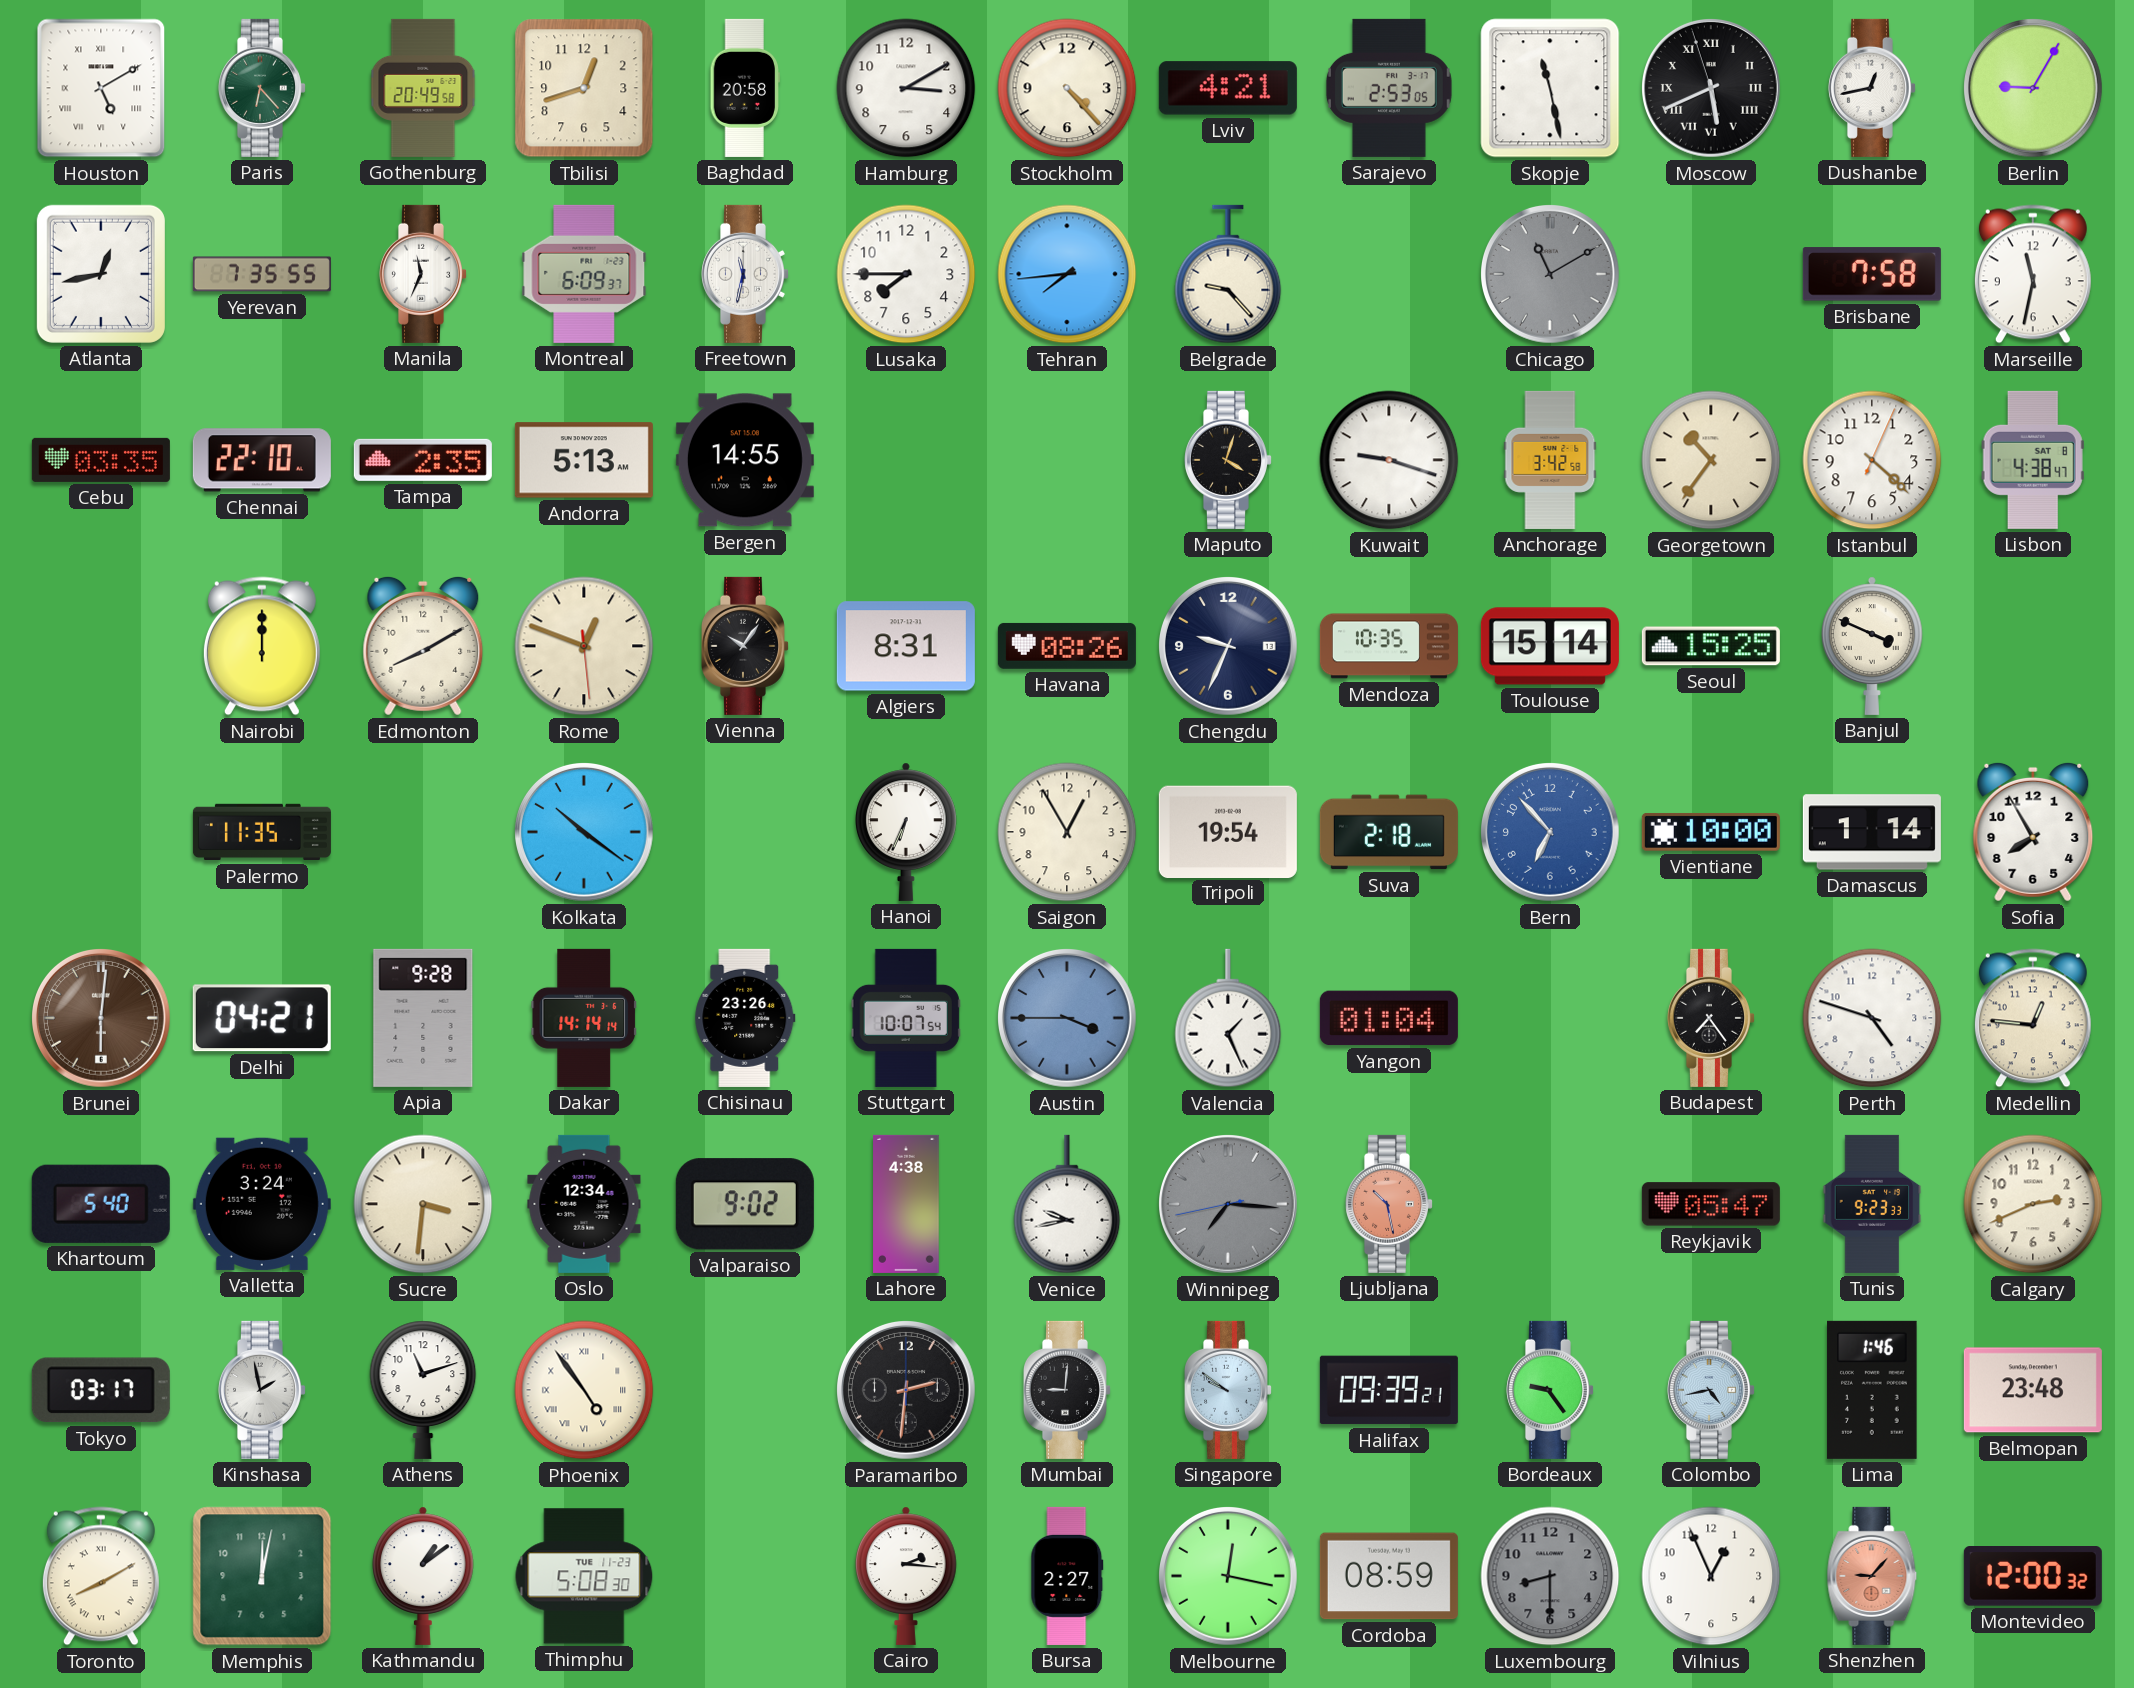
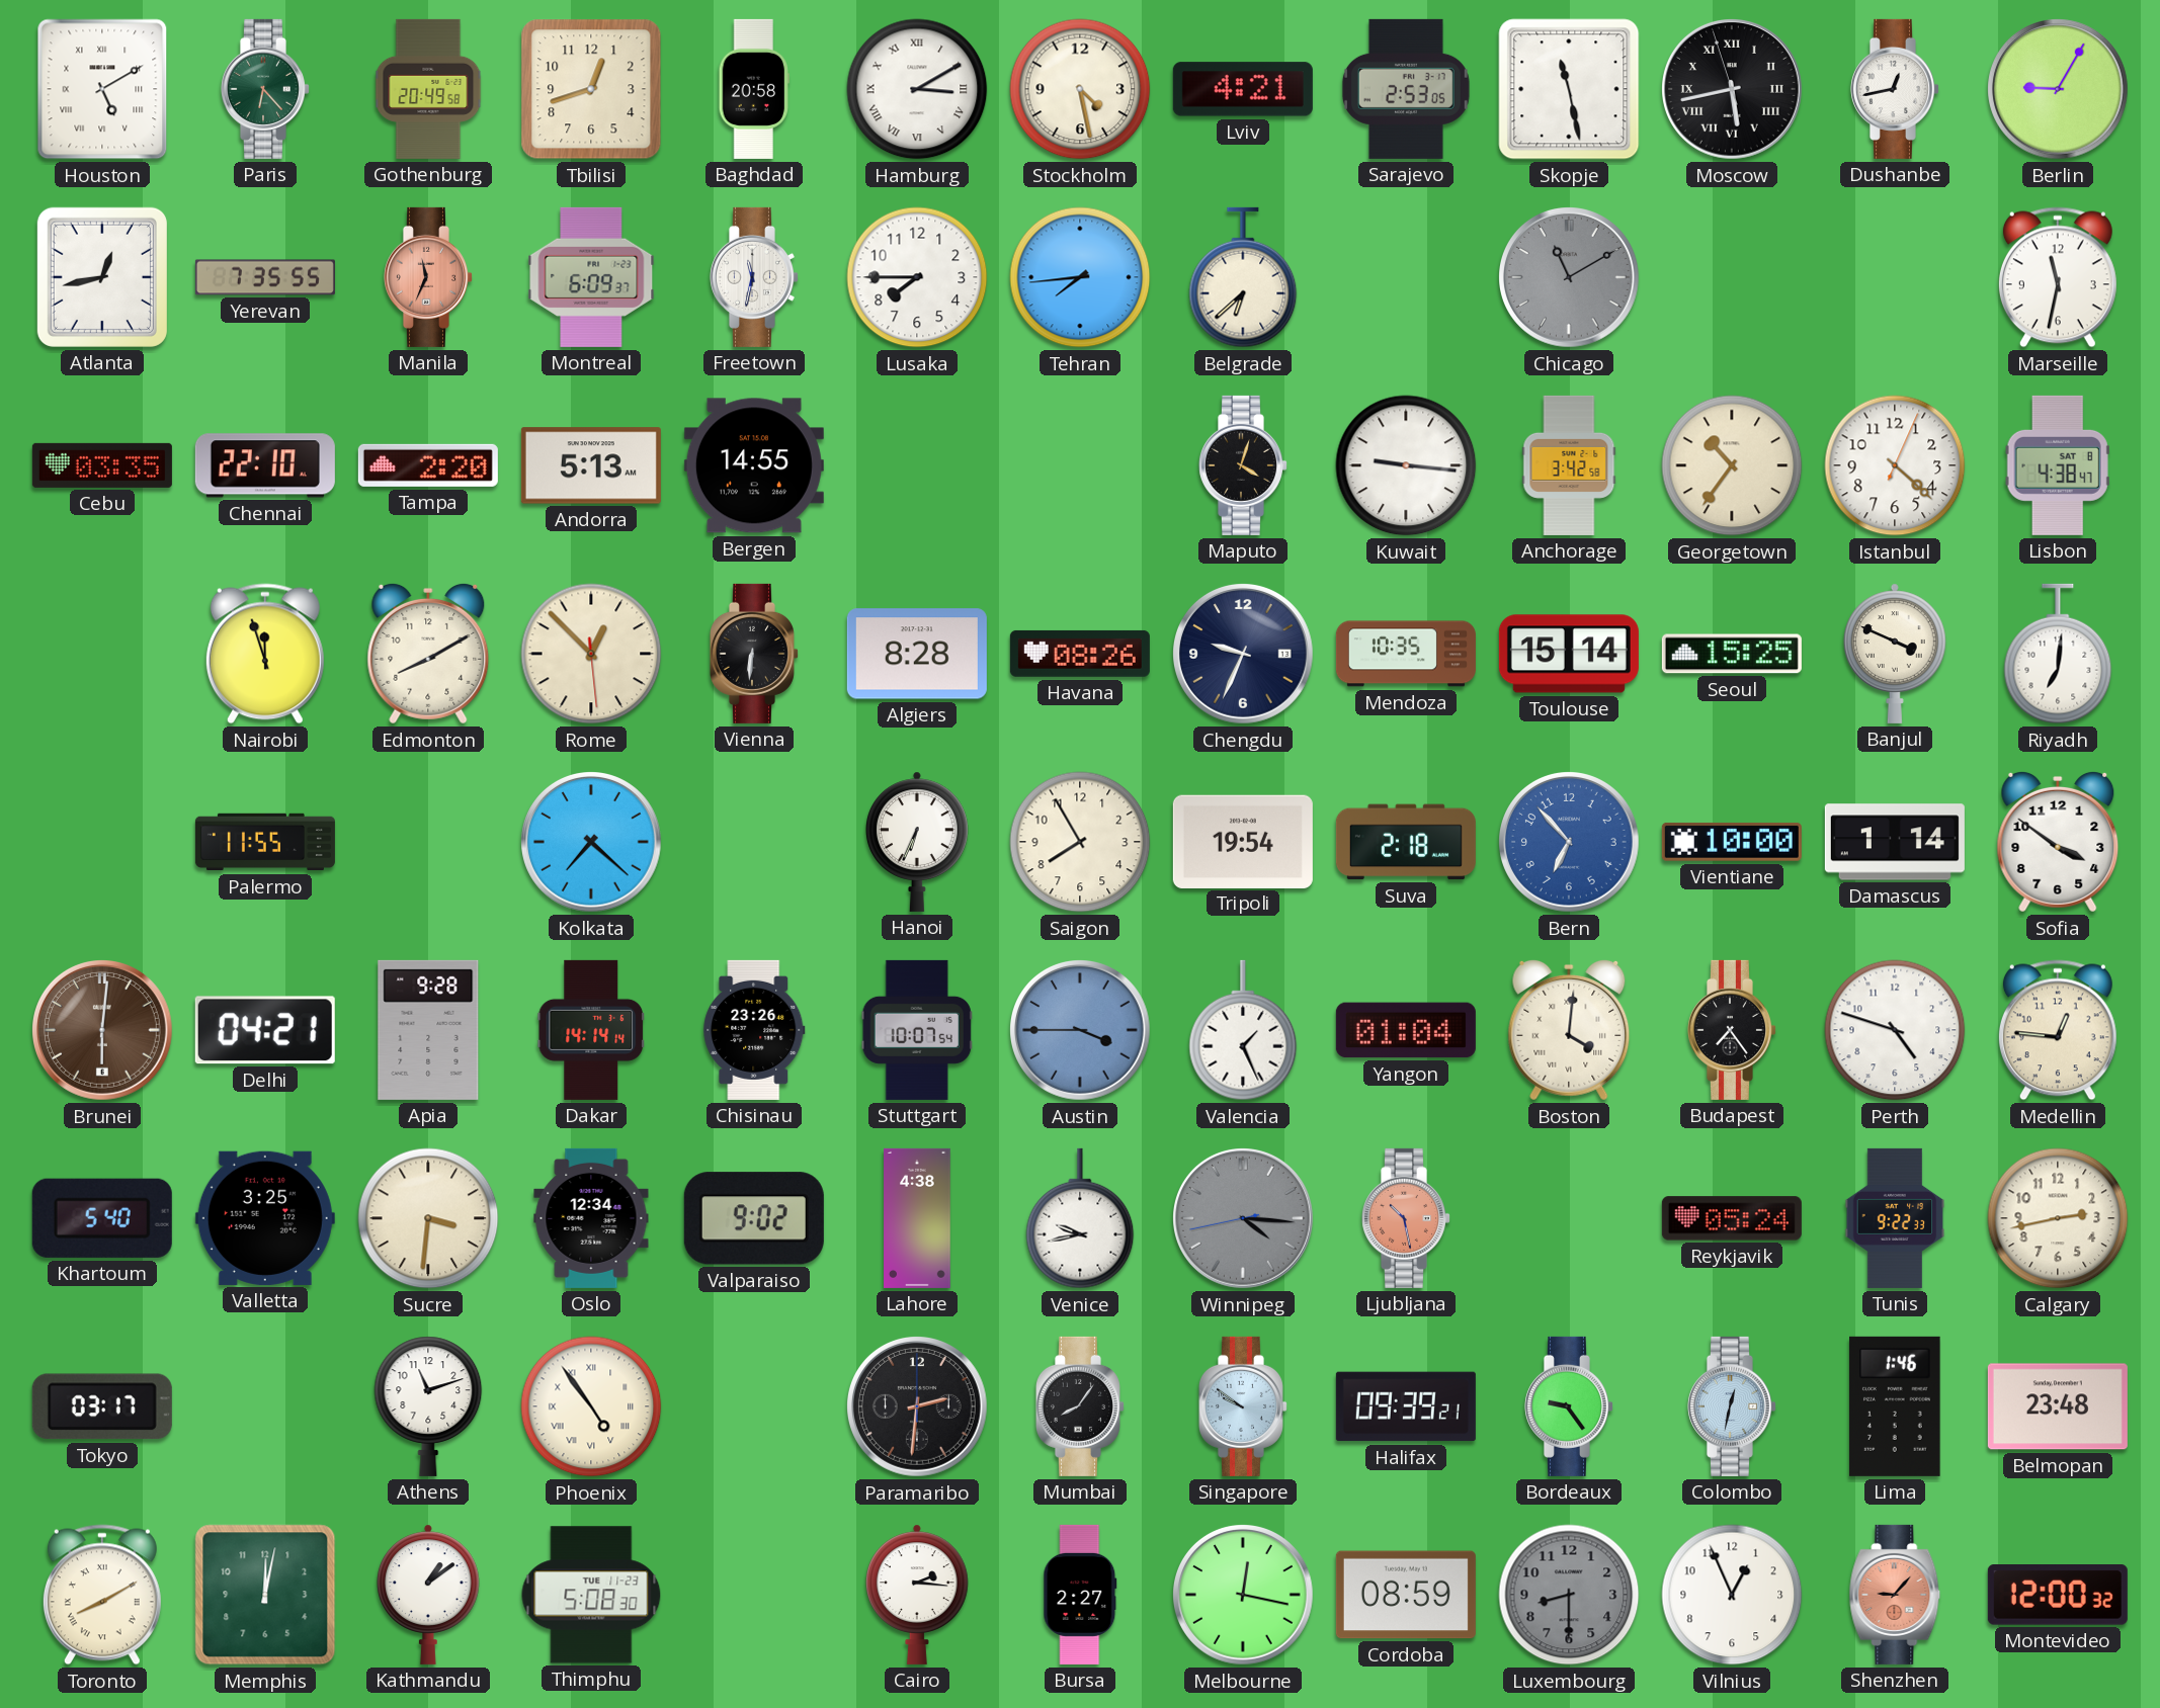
Hamburg numerals: Arabic -> Roman (917, 89)
Stockholm: 4:23 -> 4:28 (1080, 89)
Moscow: 5:40 -> 5:42 (1733, 90)
Manila dial: white -> salmon (428, 277)
Belgrade: 9:23 -> 6:38 (1243, 277)
Brisbane: 7:58 -> none (1872, 274)
Tampa: 2:35 -> 2:20 (428, 465)
Kuwait: 9:18 -> 9:16 (1406, 465)
Nairobi: 12:00 -> 11:57 (265, 654)
Rome: 12:48 -> 12:52 (591, 654)
Vienna: 10:06 -> 6:31 (754, 654)
Algiers: 8:31 -> 8:28 (917, 654)
Riyadh: none -> 7:01 (2058, 654)
Palermo: 11:35 -> 11:55 (265, 842)
Kolkata: 10:21 -> 7:22 (592, 843)
Saigon: 12:55 -> 7:55 (1080, 842)
Sofia: 7:55 -> 3:51 (2058, 842)
Boston: none -> 4:01 (1569, 1030)
Valletta: 3:24 -> 3:25 (265, 1218)
Winnipeg: 7:15 -> 4:15 (1244, 1219)
Reykjavik: 05:47 -> 05:24 (1732, 1218)
Tunis: 9:23 -> 9:22 (1895, 1218)
Calgary: 2:41 -> 2:43 (2058, 1218)
Kinshasa: 1:58 -> none (262, 1390)
Mumbai: 9:01 -> 8:06 (1080, 1406)
Colombo: 4:43 -> 12:32 (1732, 1406)
